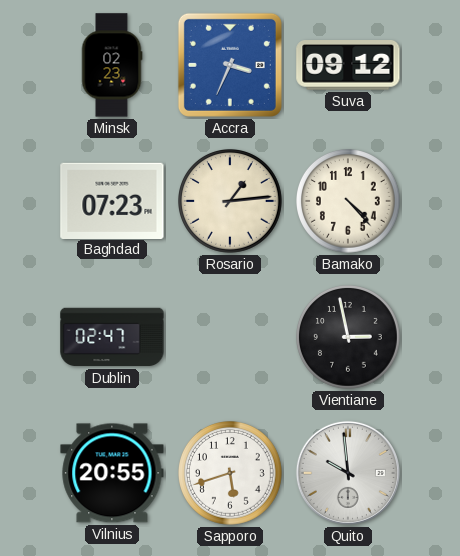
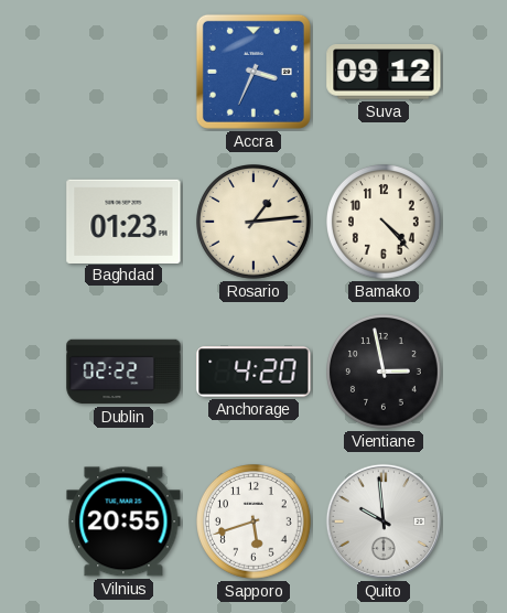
Minsk: 02:23 -> none (112, 65)
Baghdad: 07:23 -> 01:23 (123, 221)
Dublin: 02:47 -> 02:22 (123, 372)
Anchorage: none -> 4:20 (253, 372)
